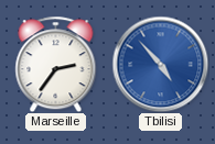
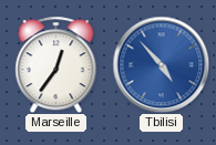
Marseille: 2:36 -> 12:36 (56, 64)
